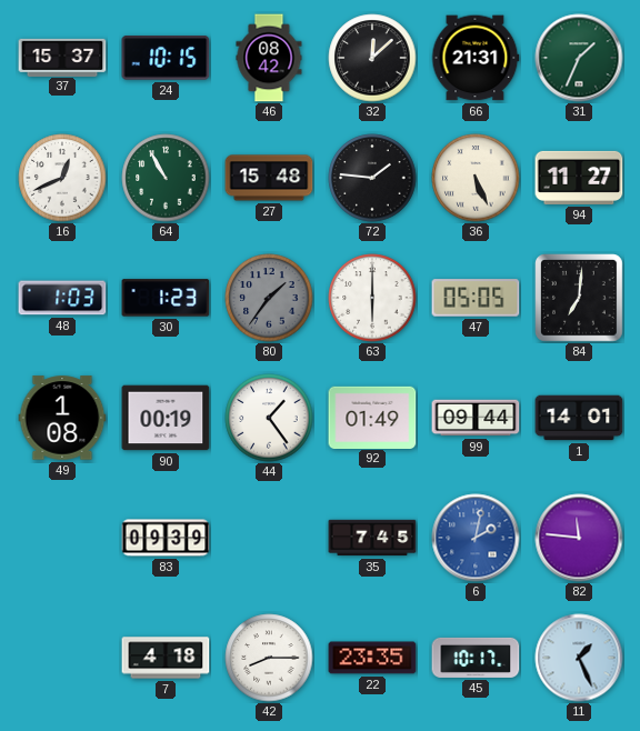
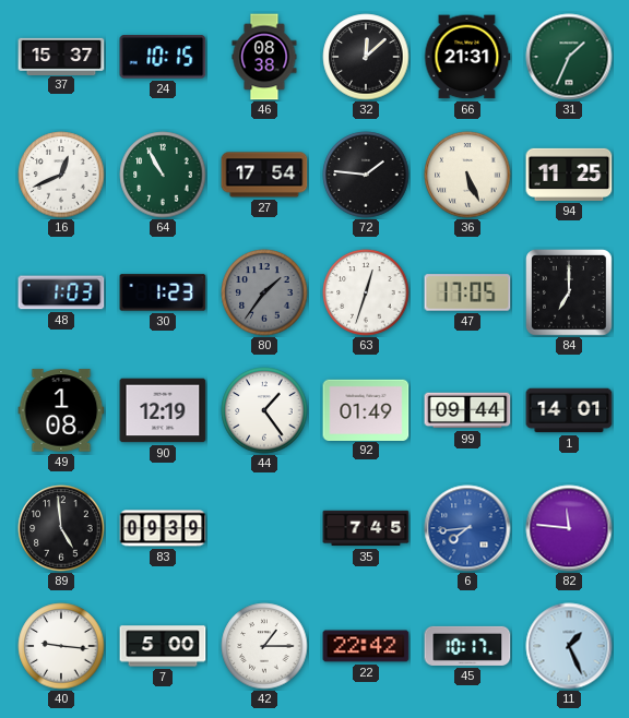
46: 08:42 -> 08:38 (264, 57)
27: 15:48 -> 17:54 (264, 175)
94: 11:27 -> 11:25 (569, 175)
63: 6:00 -> 12:33 (366, 292)
47: 05:05 -> 17:05 (467, 292)
84: 7:01 -> 7:00 (570, 294)
90: 00:19 -> 12:19 (163, 410)
89: none -> 4:59 (61, 528)
6: 2:02 -> 7:44 (467, 528)
40: none -> 9:16 (61, 646)
7: 4:18 -> 5:00 (163, 646)
42: 8:15 -> 1:15 (264, 646)
22: 23:35 -> 22:42 (366, 646)
